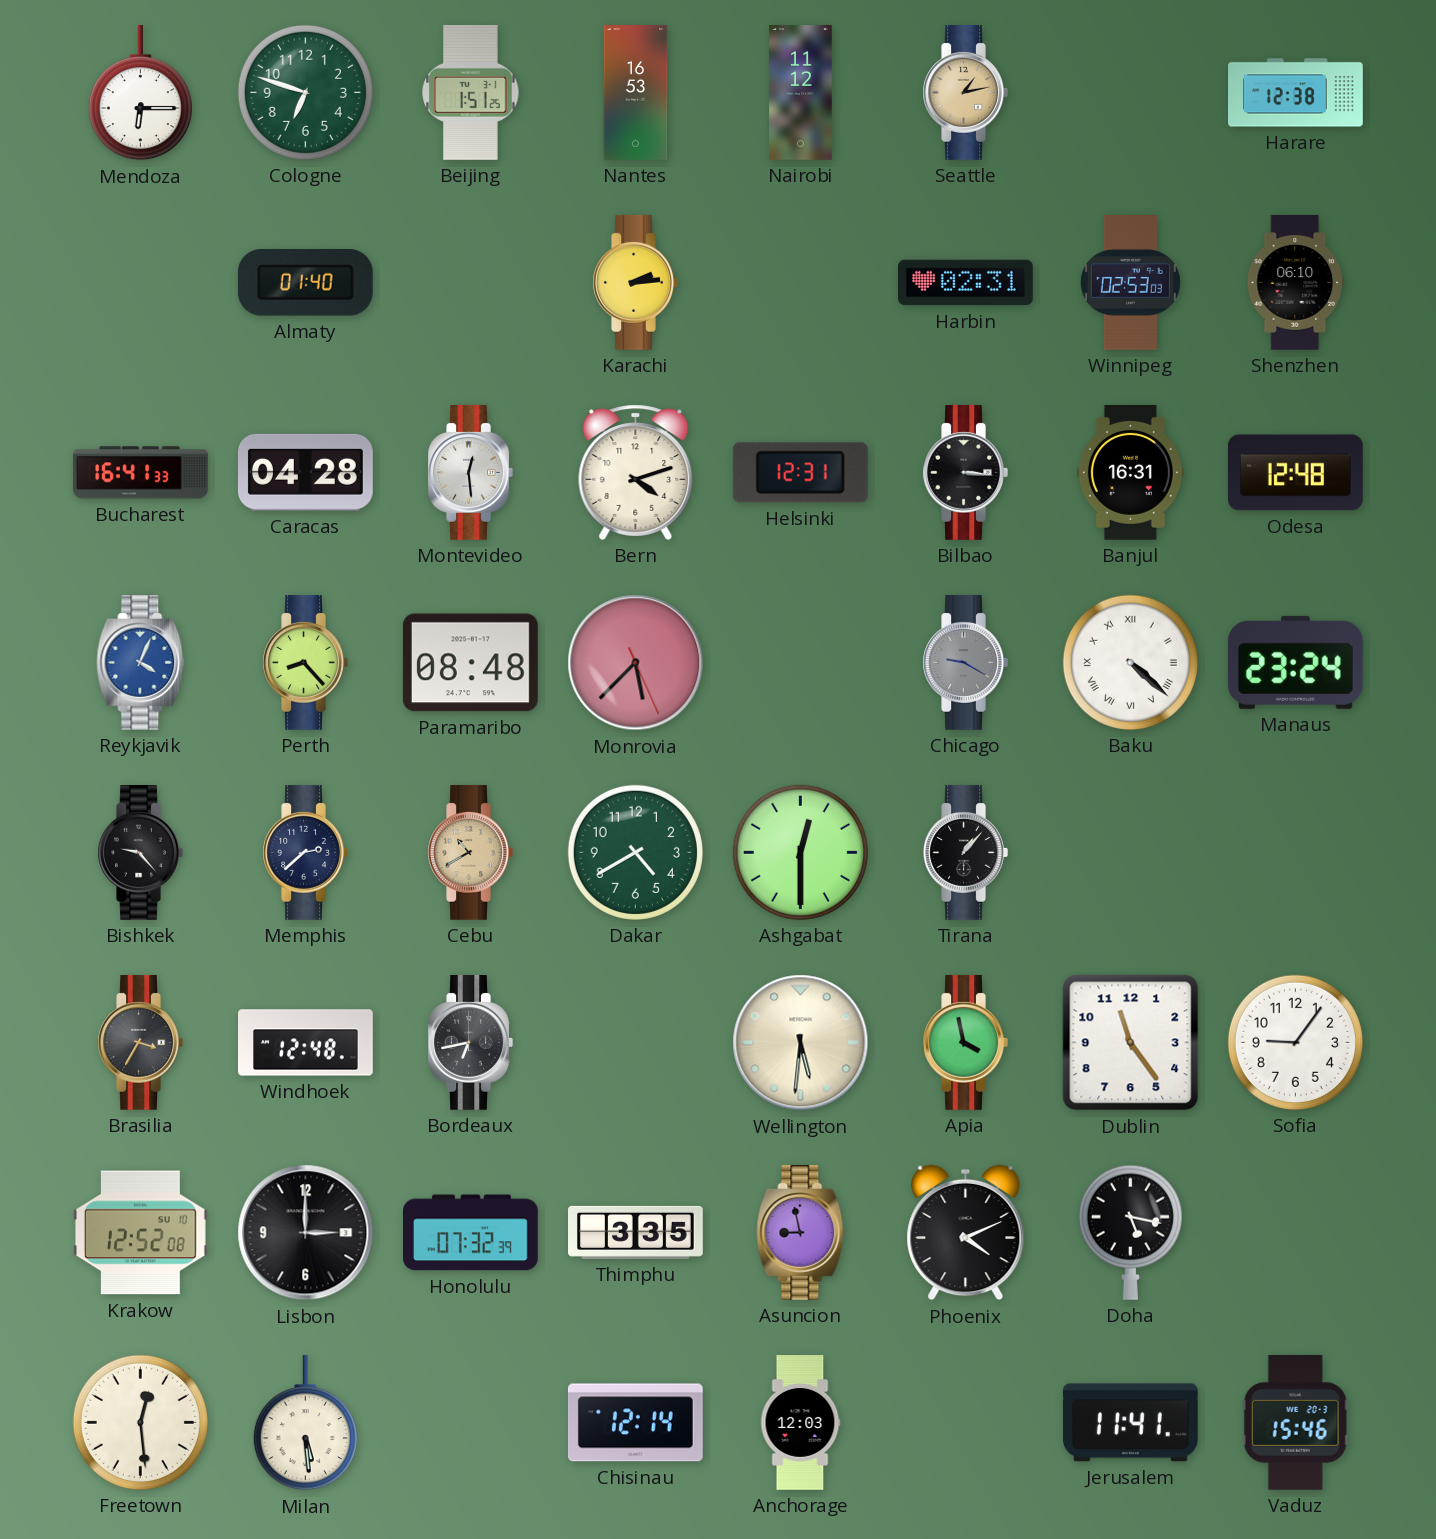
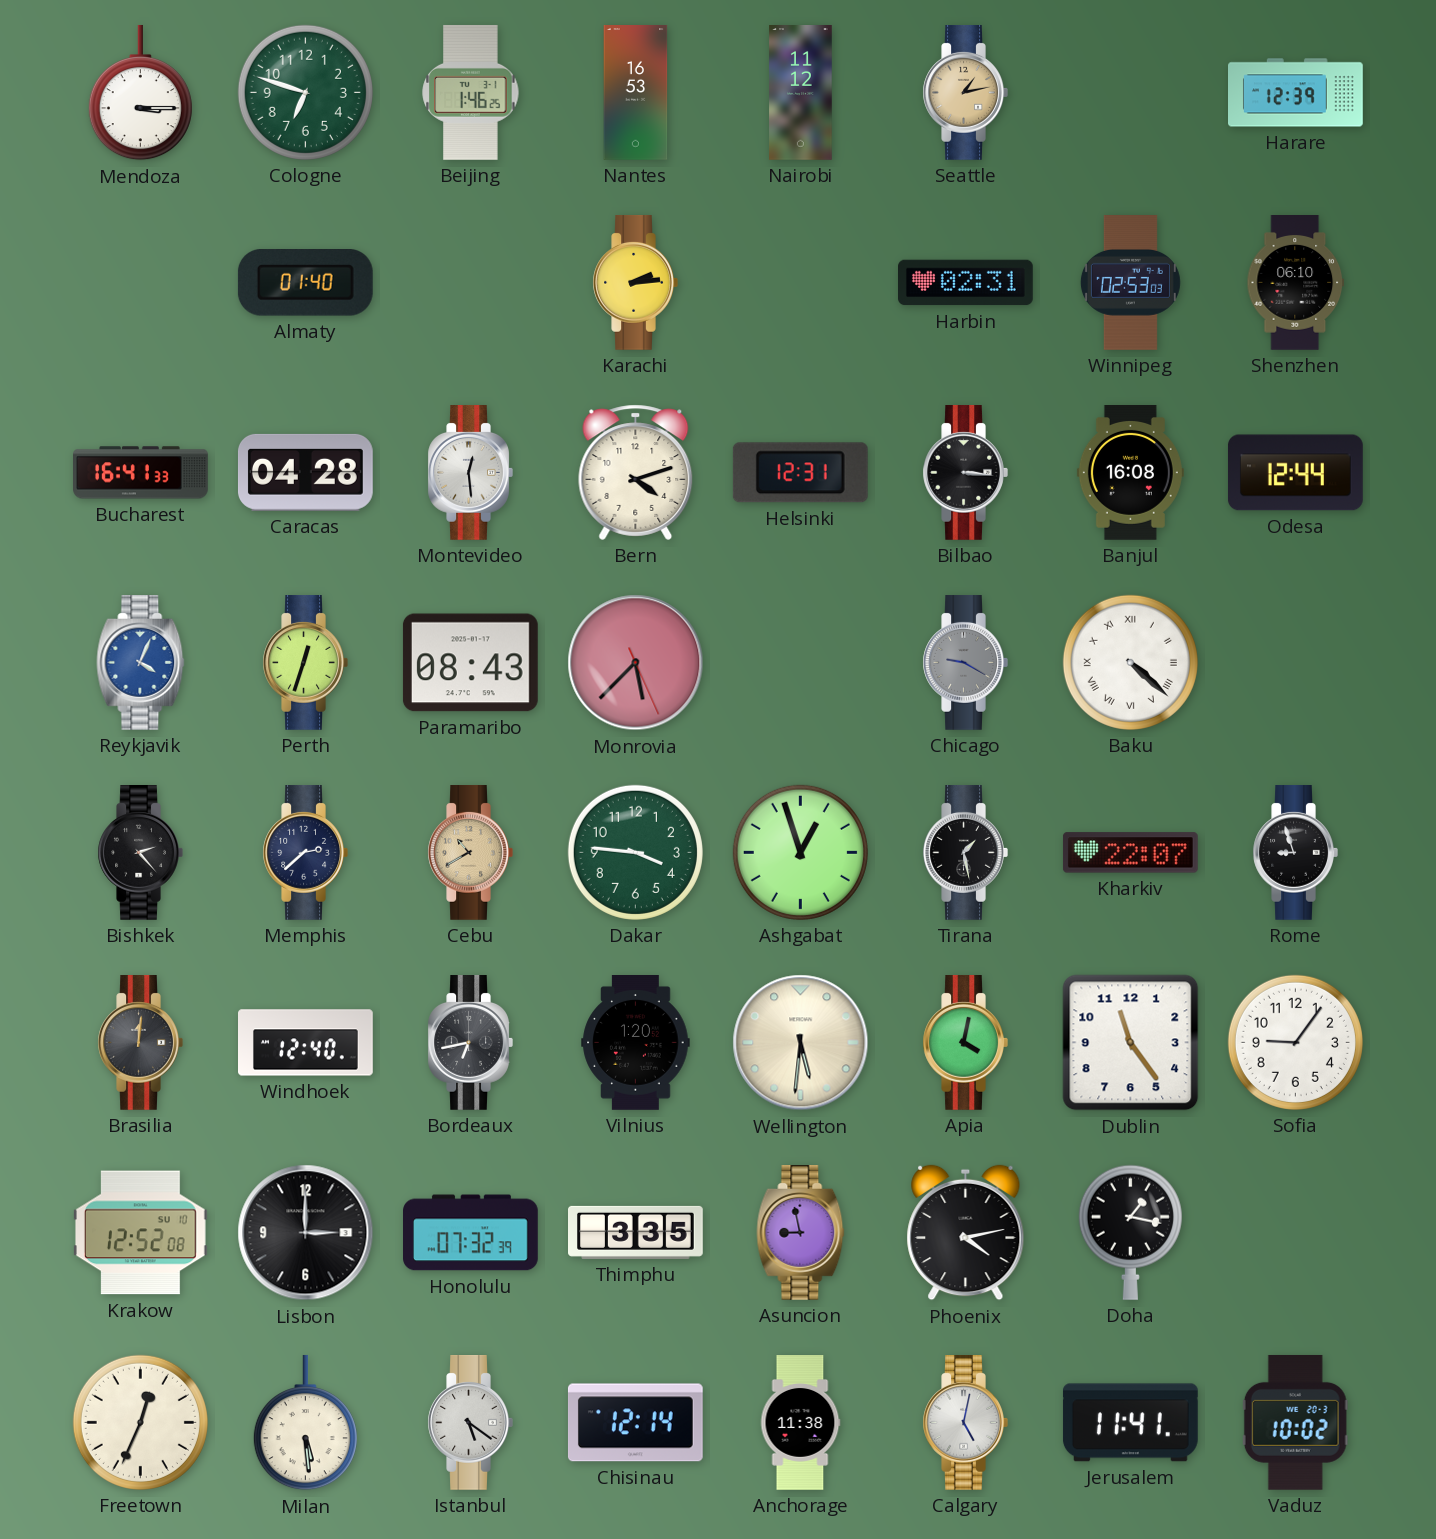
Mendoza: 6:15 -> 3:15 (140, 93)
Beijing: 1:51 -> 1:46 (471, 92)
Harare: 12:38 -> 12:39 (1296, 93)
Banjul: 16:31 -> 16:08 (1130, 473)
Odesa: 12:48 -> 12:44 (1295, 473)
Perth: 8:23 -> 12:33 (305, 663)
Paramaribo: 08:48 -> 08:43 (470, 663)
Manaus: 23:24 -> none (1295, 662)
Bishkek: 9:23 -> 2:23 (140, 853)
Dakar: 4:40 -> 3:46 (635, 852)
Ashgabat: 12:30 -> 12:57 (800, 852)
Tirana: 1:07 -> 1:28 (965, 853)
Kharkiv: none -> 22:07 (1130, 853)
Rome: none -> 8:57 (1295, 853)
Brasilia: 3:35 -> 12:01 (140, 1043)
Windhoek: 12:48 -> 12:40 (306, 1043)
Vilnius: none -> 1:20 (636, 1043)
Apia: 3:58 -> 4:02 (965, 1043)
Phoenix: 4:11 -> 4:13 (966, 1233)
Doha: 5:17 -> 1:17 (1130, 1232)
Freetown: 12:29 -> 12:34 (140, 1422)
Istanbul: none -> 5:21 (470, 1423)
Anchorage: 12:03 -> 11:38 (800, 1423)
Calgary: none -> 5:02 (965, 1423)
Vaduz: 15:46 -> 10:02 (1295, 1422)
